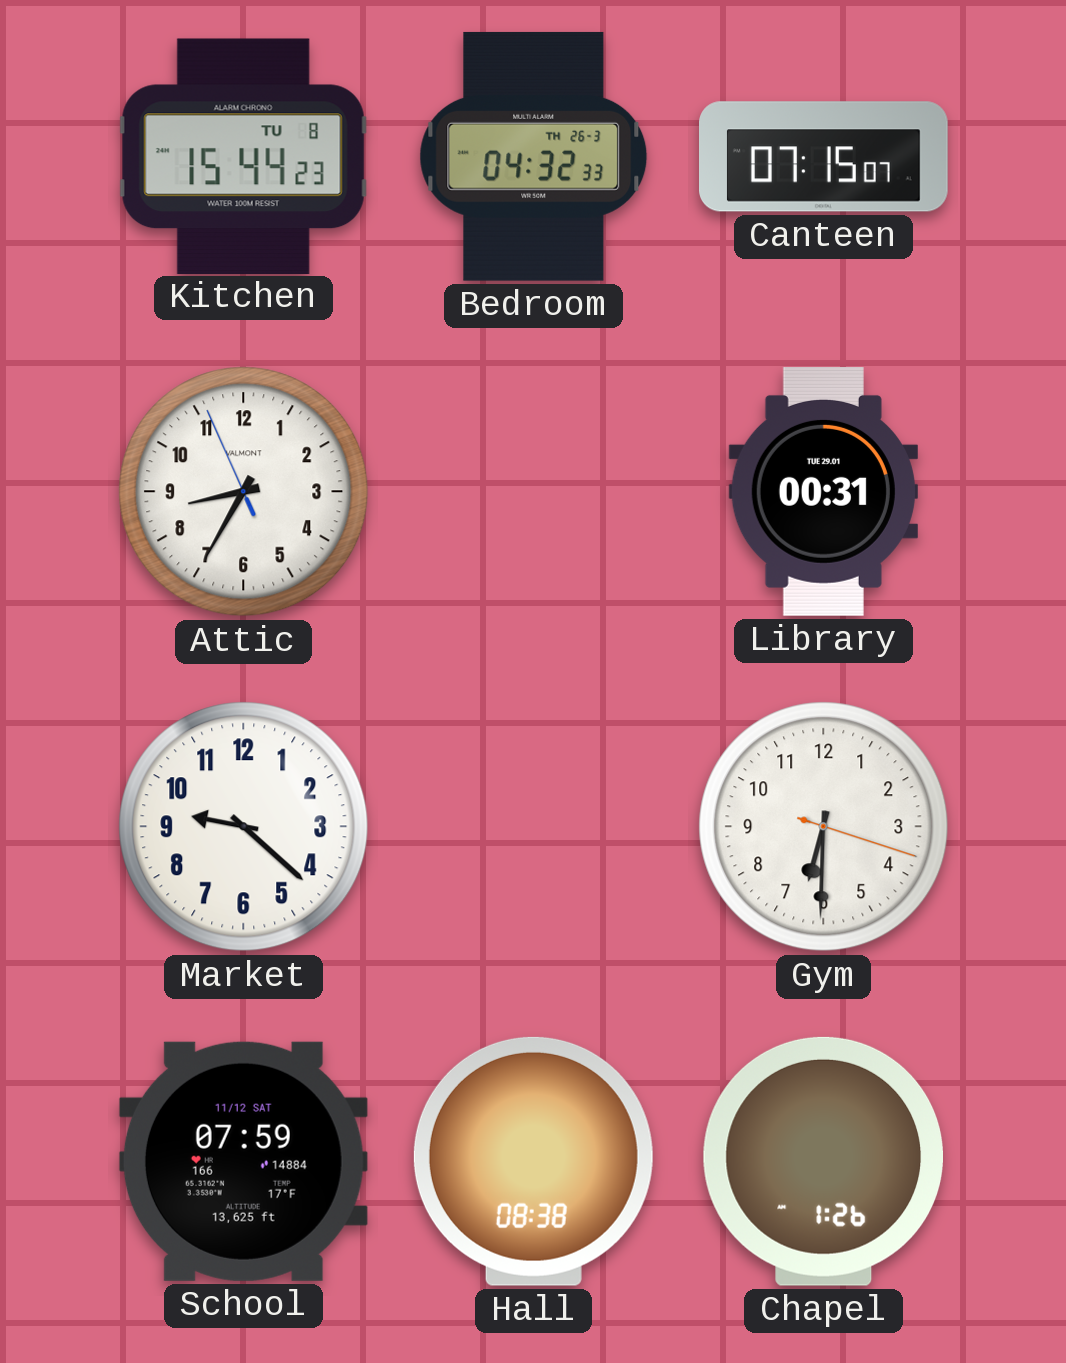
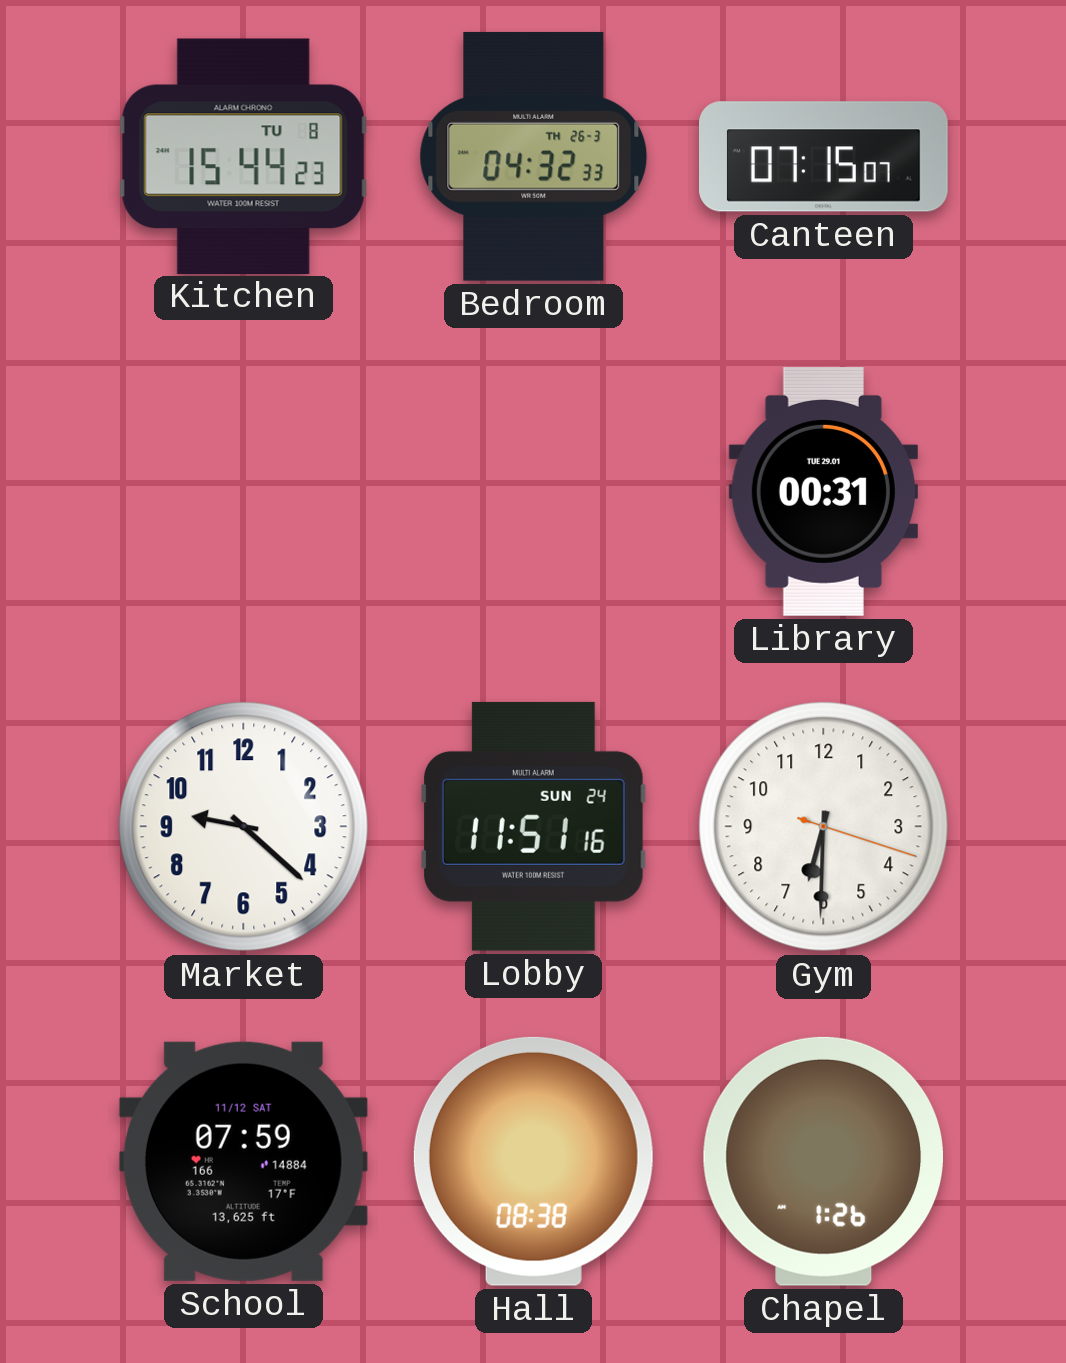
Attic: 8:34 -> none (244, 492)
Lobby: none -> 11:51 (533, 826)
